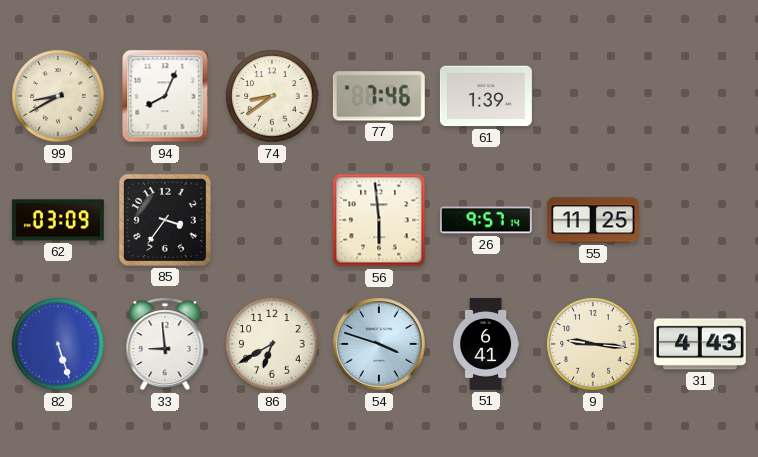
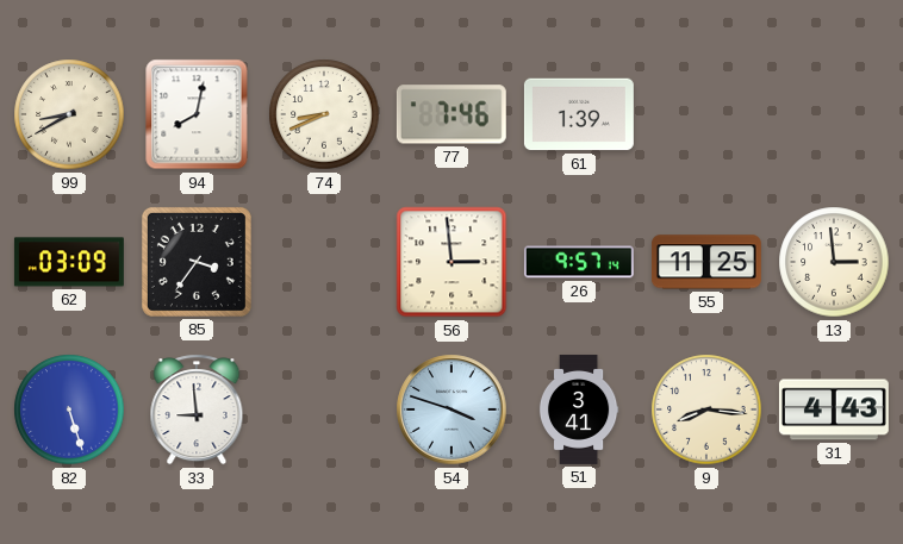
94: 8:04 -> 8:02 (197, 114)
74: 8:39 -> 8:41 (324, 114)
56: 5:59 -> 2:59 (451, 262)
13: none -> 2:59 (834, 262)
86: 6:40 -> none (272, 344)
51: 6:41 -> 3:41 (579, 409)
9: 9:16 -> 8:16 (706, 409)
